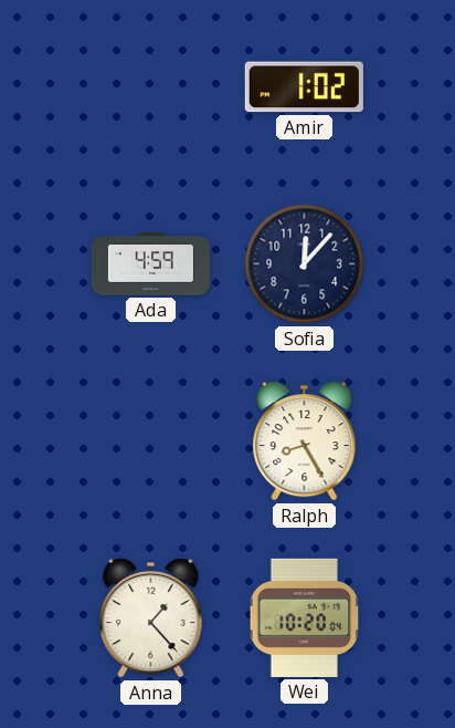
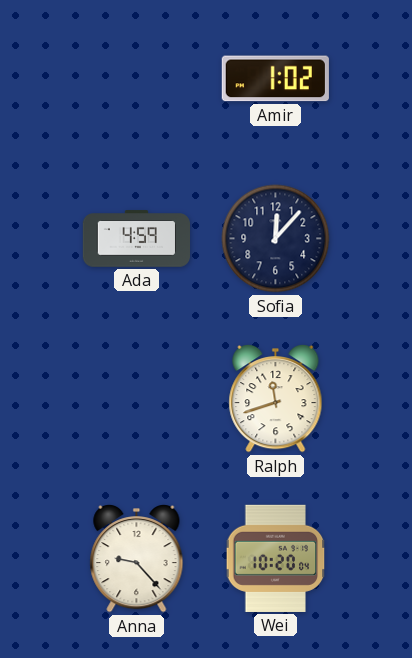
Ralph: 8:25 -> 11:42 (276, 399)
Anna: 1:23 -> 9:23 (137, 559)
